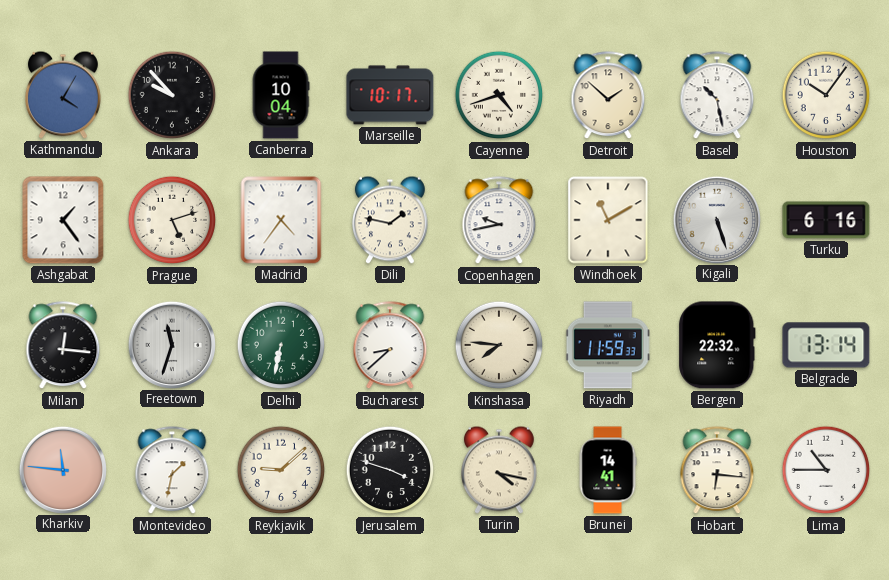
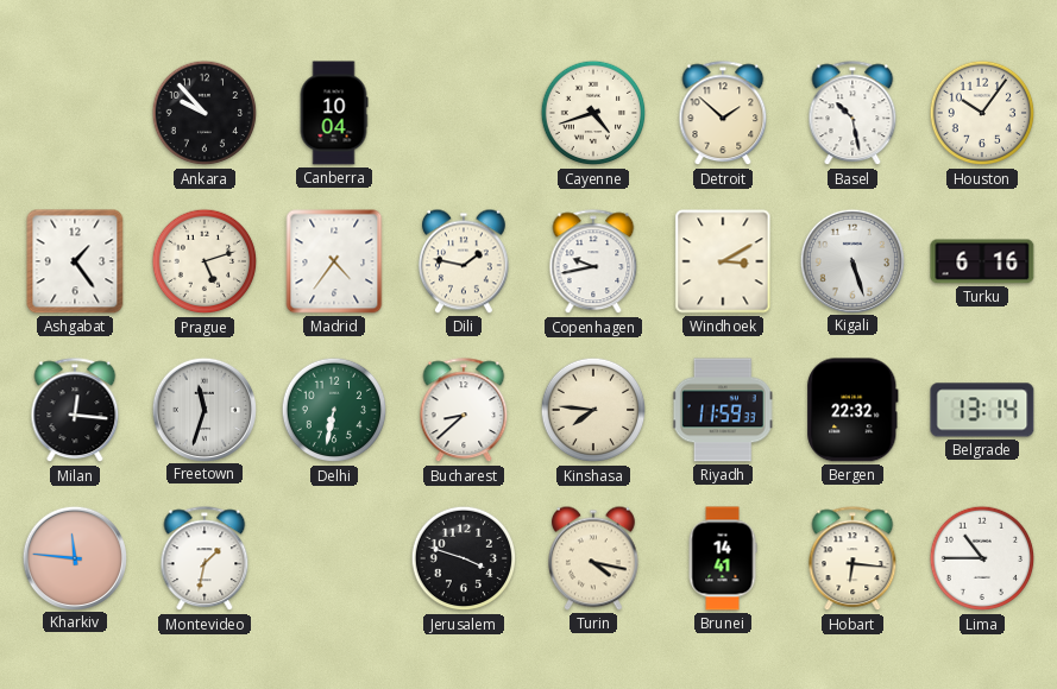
Kathmandu: 4:05 -> none (64, 95)
Marseille: 10:17 -> none (390, 95)
Windhoek: 11:10 -> 3:10 (723, 261)
Reykjavik: 9:08 -> none (281, 470)
